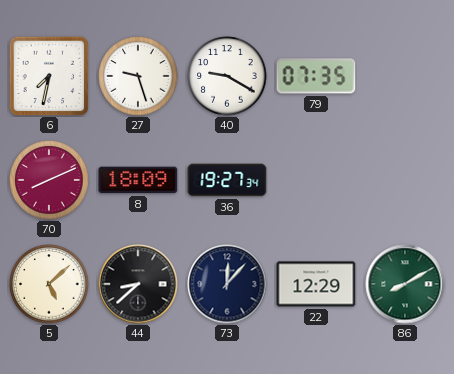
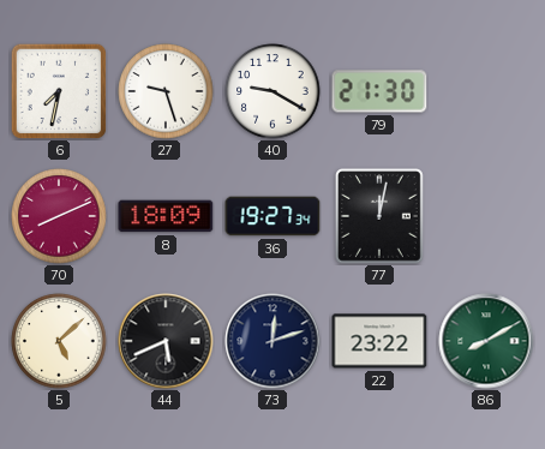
79: 07:35 -> 21:30 (379, 91)
77: none -> 12:02 (381, 217)
44: 8:38 -> 5:41 (166, 341)
73: 12:07 -> 12:12 (272, 341)
22: 12:29 -> 23:22 (379, 341)
